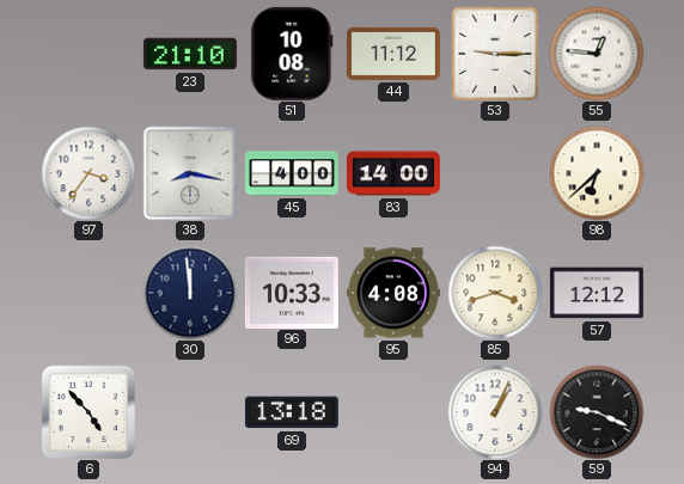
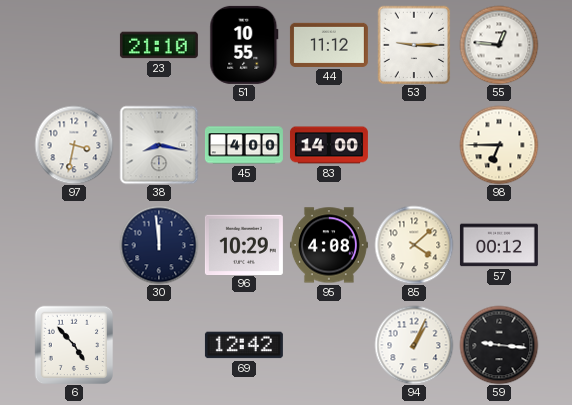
51: 10:08 -> 10:55 (244, 45)
97: 3:36 -> 3:32 (74, 145)
98: 6:38 -> 6:45 (499, 145)
96: 10:33 -> 10:29 (244, 244)
85: 3:42 -> 4:08 (414, 245)
57: 12:12 -> 00:12 (499, 245)
69: 13:18 -> 12:42 (244, 345)
59: 9:19 -> 9:16 (499, 345)
